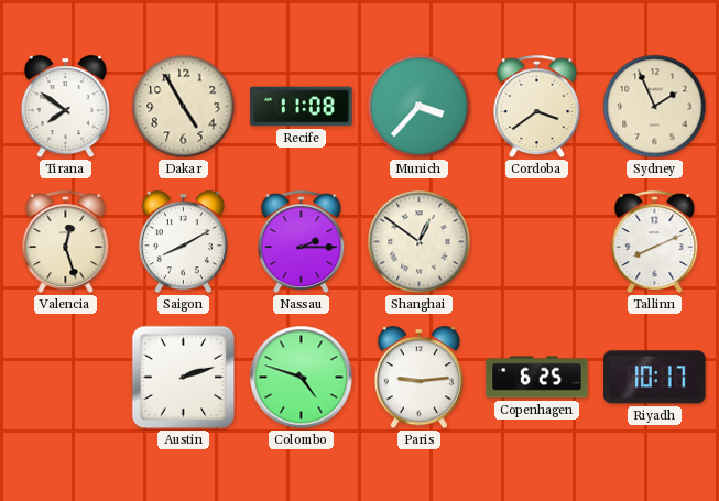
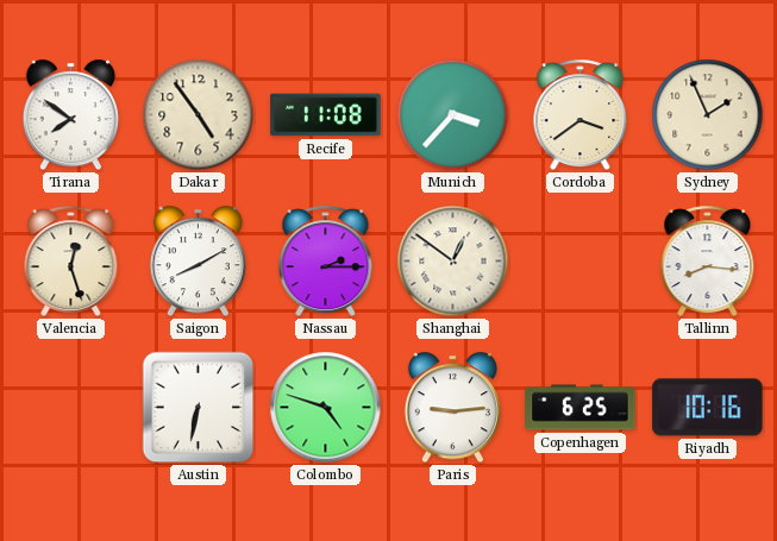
Dakar: 4:55 -> 4:54 (199, 115)
Tallinn: 8:11 -> 8:16 (708, 262)
Austin: 2:12 -> 6:32 (199, 408)
Riyadh: 10:17 -> 10:16 (708, 408)
